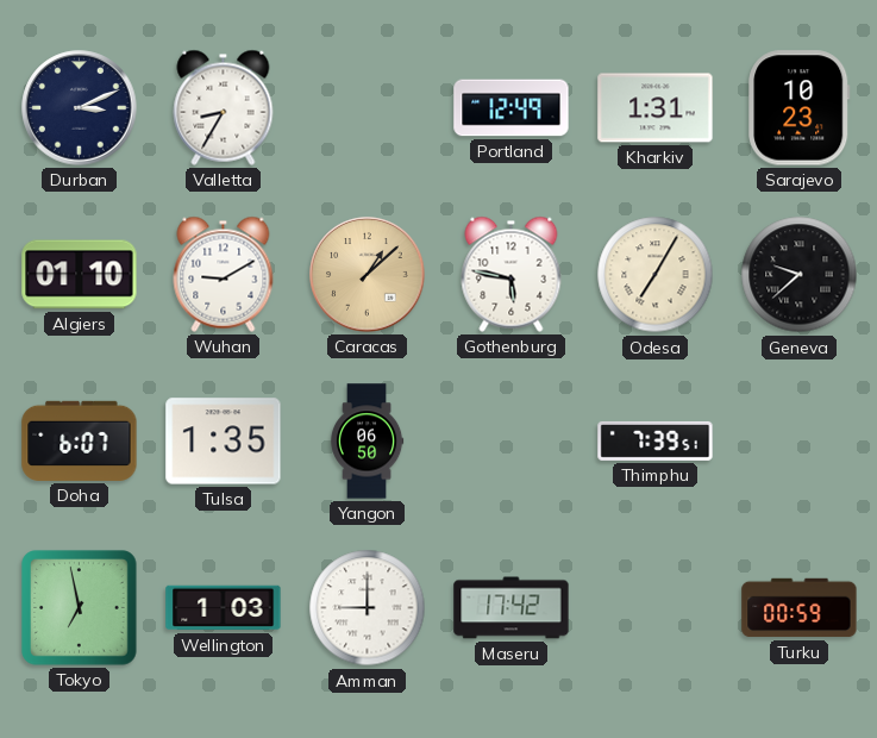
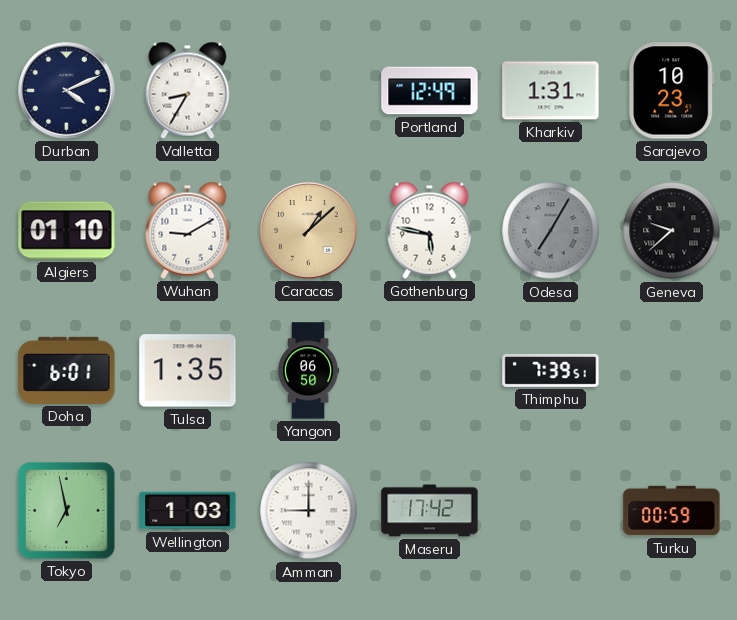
Durban: 3:11 -> 4:11 (67, 91)
Odesa dial: cream -> grey (551, 231)
Doha: 6:07 -> 6:01 (67, 370)
